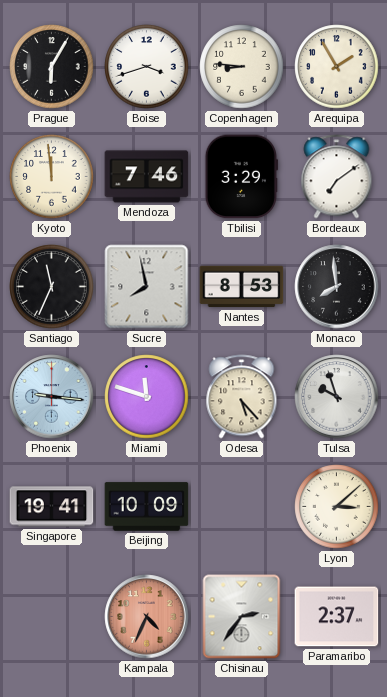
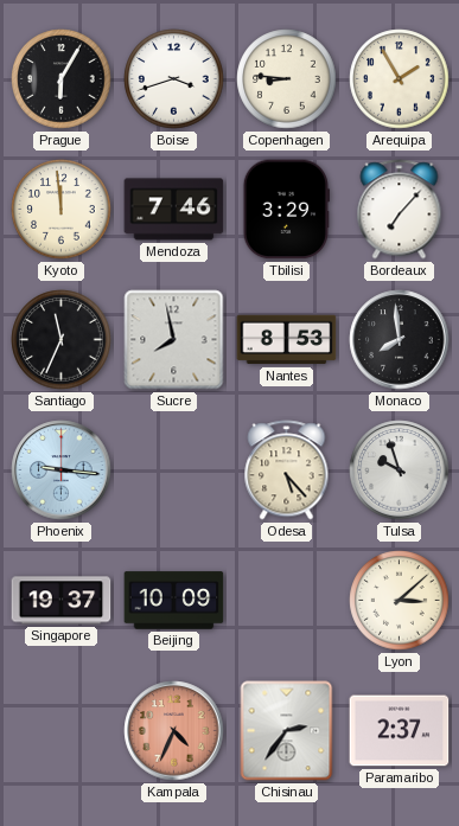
Bordeaux: 7:09 -> 7:07 (400, 210)
Miami: 11:48 -> none (147, 397)
Singapore: 19:41 -> 19:37 (62, 601)
